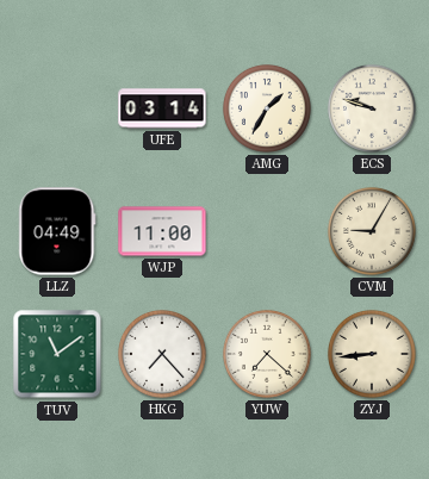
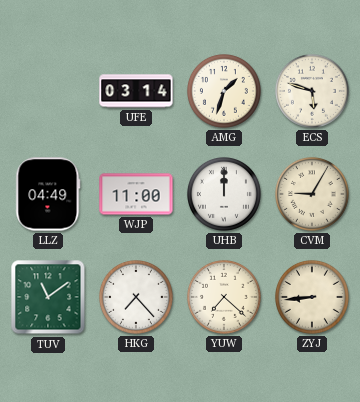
AMG: 1:35 -> 1:33 (224, 91)
ECS: 9:48 -> 5:48 (312, 91)
UHB: none -> 12:00 (224, 194)
